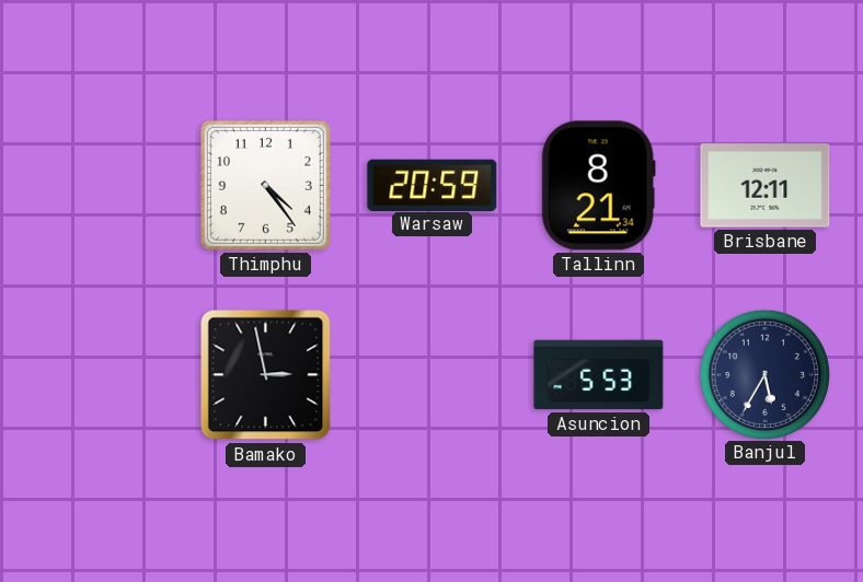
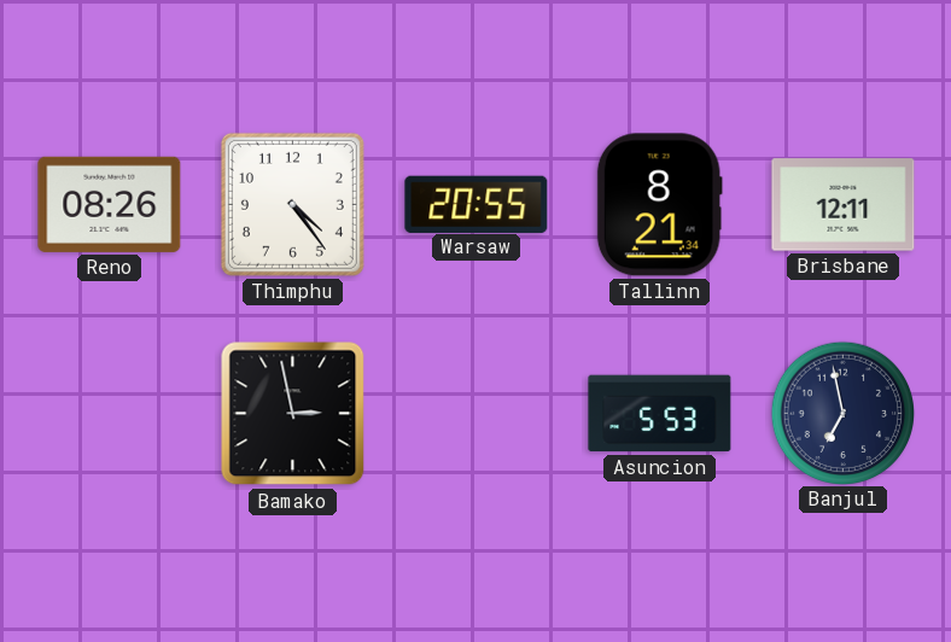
Reno: none -> 08:26 (110, 204)
Warsaw: 20:59 -> 20:55 (477, 204)
Banjul: 5:35 -> 6:58 (842, 413)
